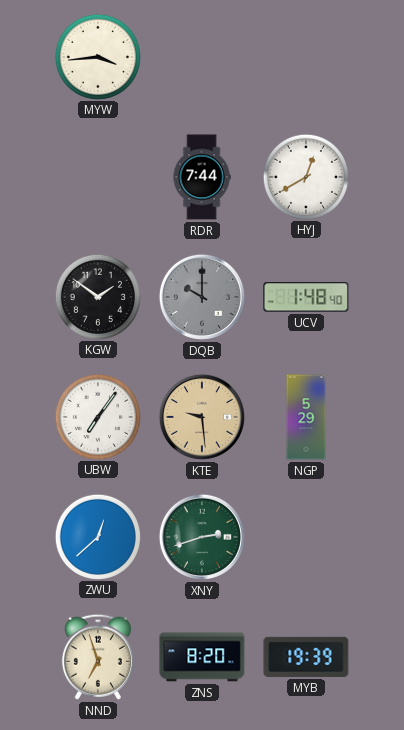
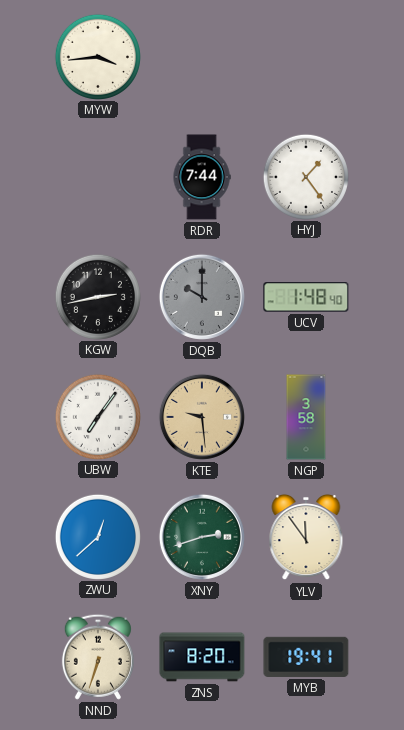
HYJ: 12:40 -> 1:24 (306, 176)
KGW: 1:51 -> 2:43 (98, 296)
NGP: 5:29 -> 3:58 (306, 417)
YLV: none -> 11:54 (306, 537)
NND: 6:57 -> 6:33 (98, 657)
MYB: 19:39 -> 19:41 (306, 657)
